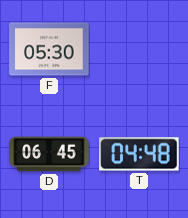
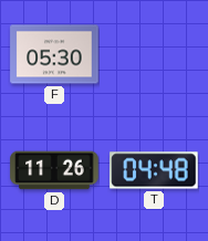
D: 06:45 -> 11:26 (54, 170)
